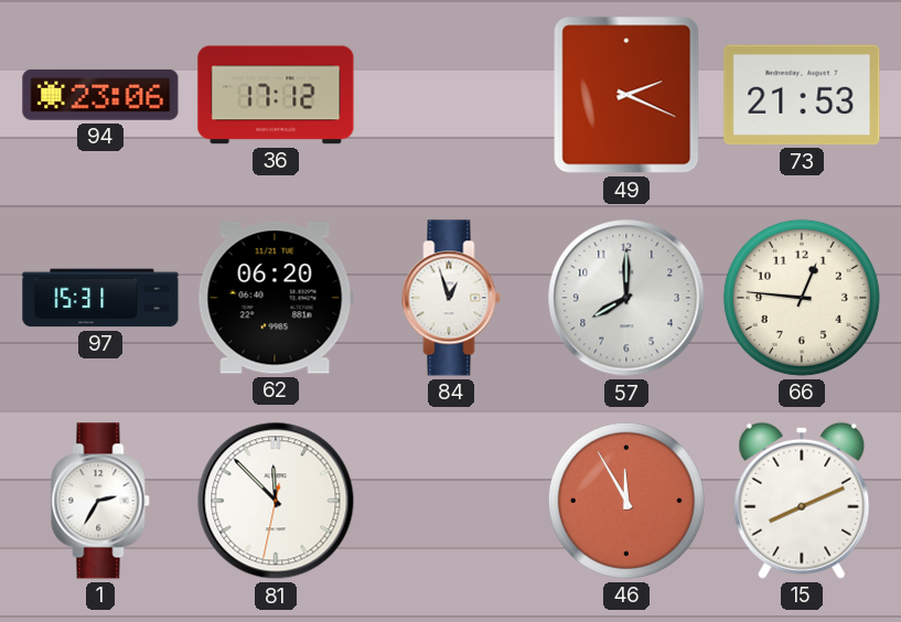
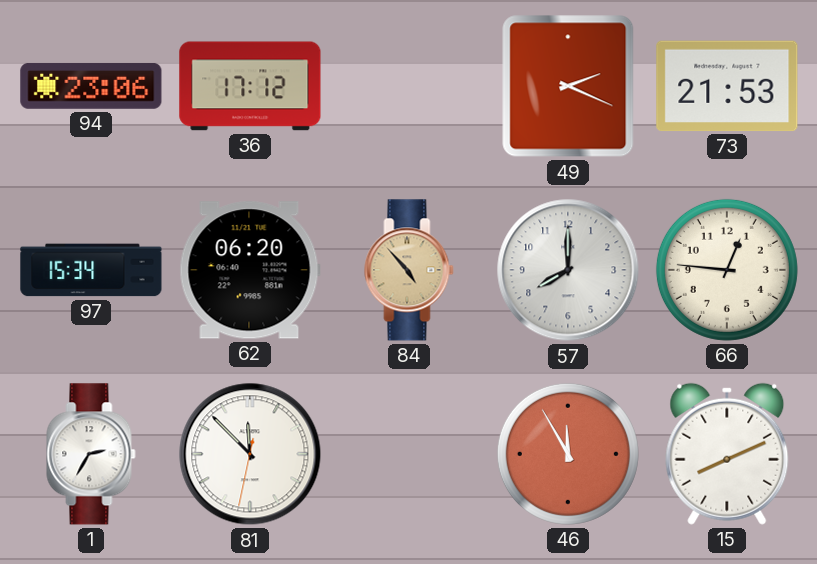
97: 15:31 -> 15:34 (91, 270)
84: 12:57 -> 4:53 (409, 270)
84 dial: white -> champagne (409, 270)
